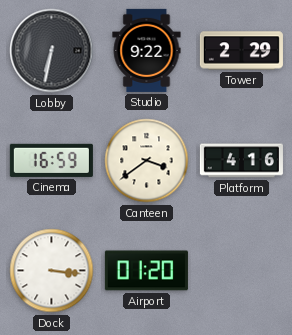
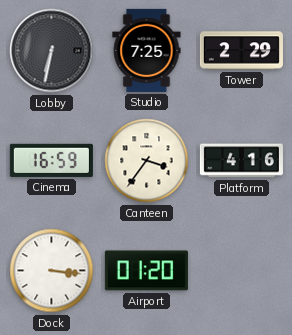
Studio: 9:22 -> 7:25 (147, 50)
Canteen: 3:39 -> 3:36 (147, 161)
